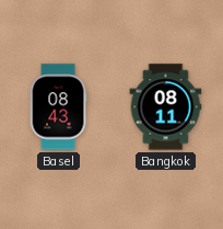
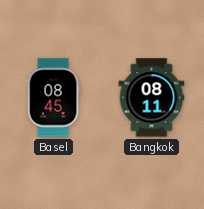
Basel: 08:43 -> 08:45 (53, 98)
